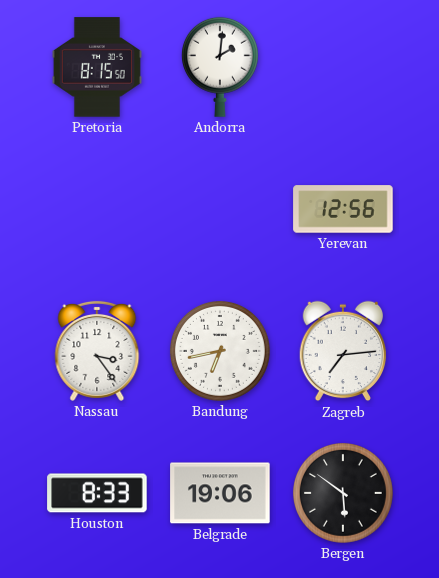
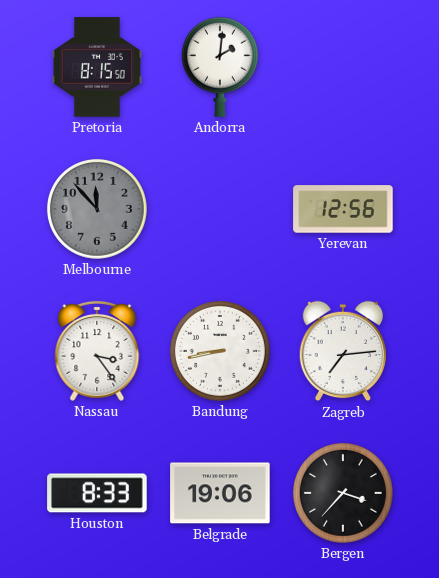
Melbourne: none -> 11:53 (97, 209)
Bandung: 6:43 -> 8:43 (220, 351)
Bergen: 5:51 -> 3:37 (343, 493)
